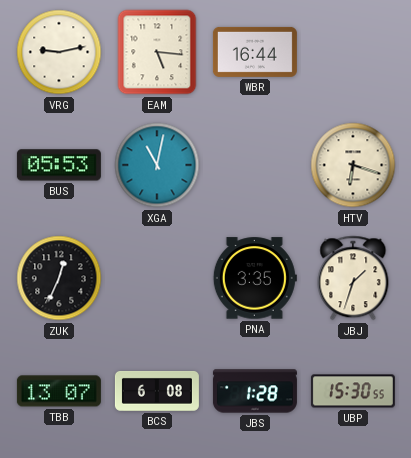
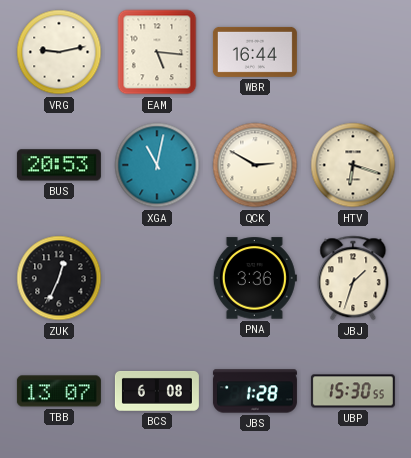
BUS: 05:53 -> 20:53 (59, 165)
QCK: none -> 2:50 (255, 165)
PNA: 3:35 -> 3:36 (255, 278)
